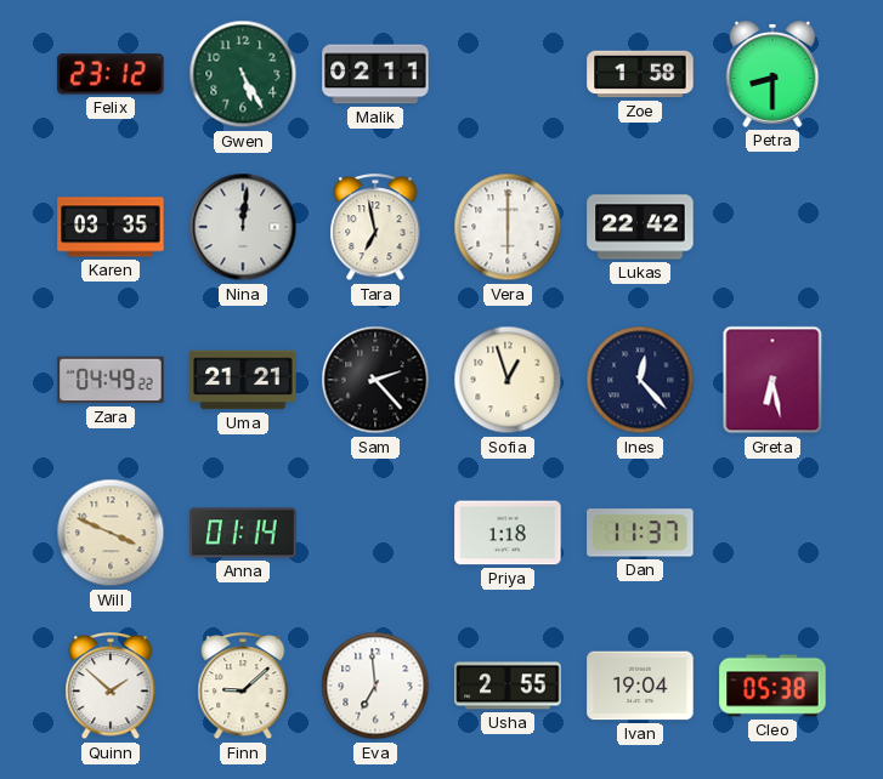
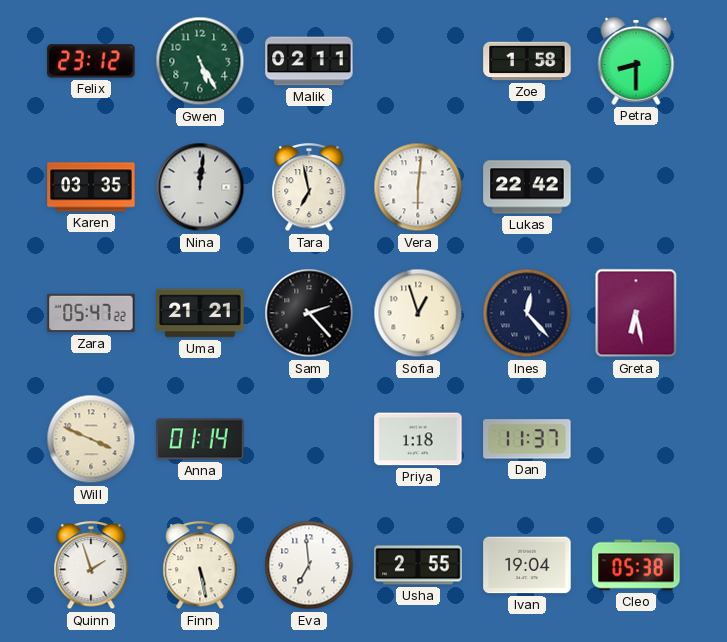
Vera: 6:00 -> 6:01 (418, 187)
Zara: 04:49 -> 05:47 (91, 313)
Quinn: 1:52 -> 1:57 (91, 566)
Finn: 9:08 -> 5:28 (200, 566)
